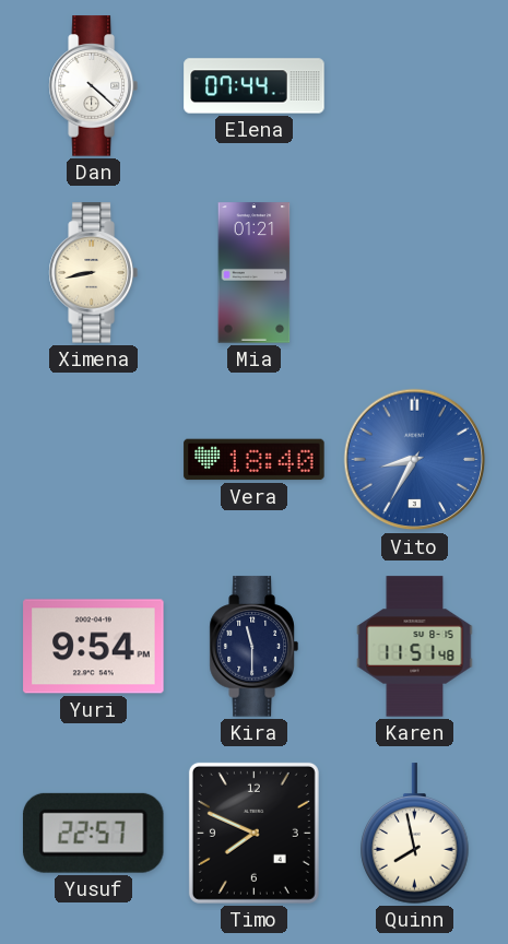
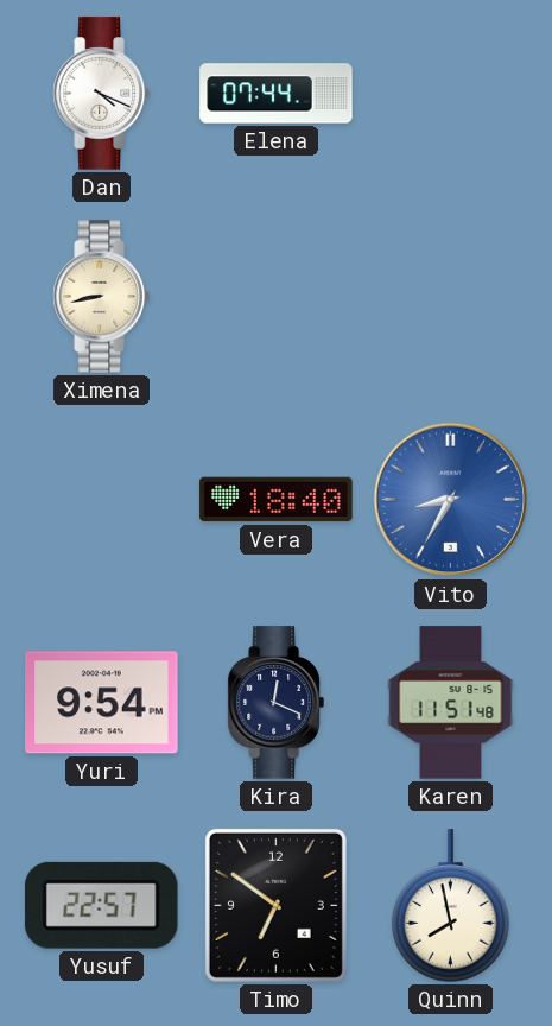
Dan: 4:22 -> 4:19 (101, 94)
Mia: 01:21 -> none (255, 273)
Kira: 11:30 -> 12:19 (275, 703)
Timo: 7:49 -> 6:51 (275, 905)
